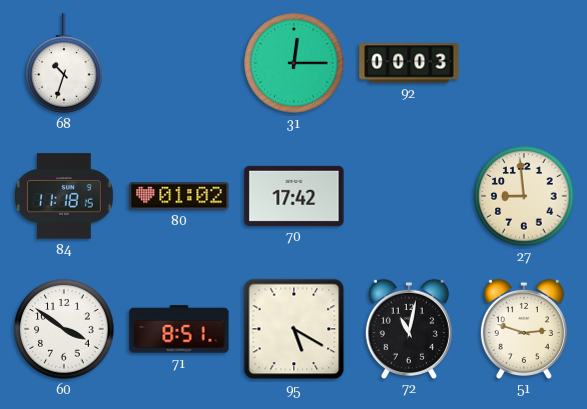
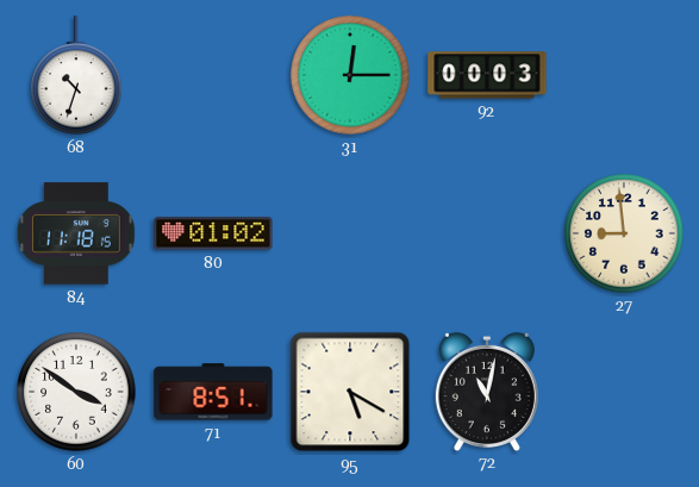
70: 17:42 -> none (294, 196)
51: 2:48 -> none (524, 328)
